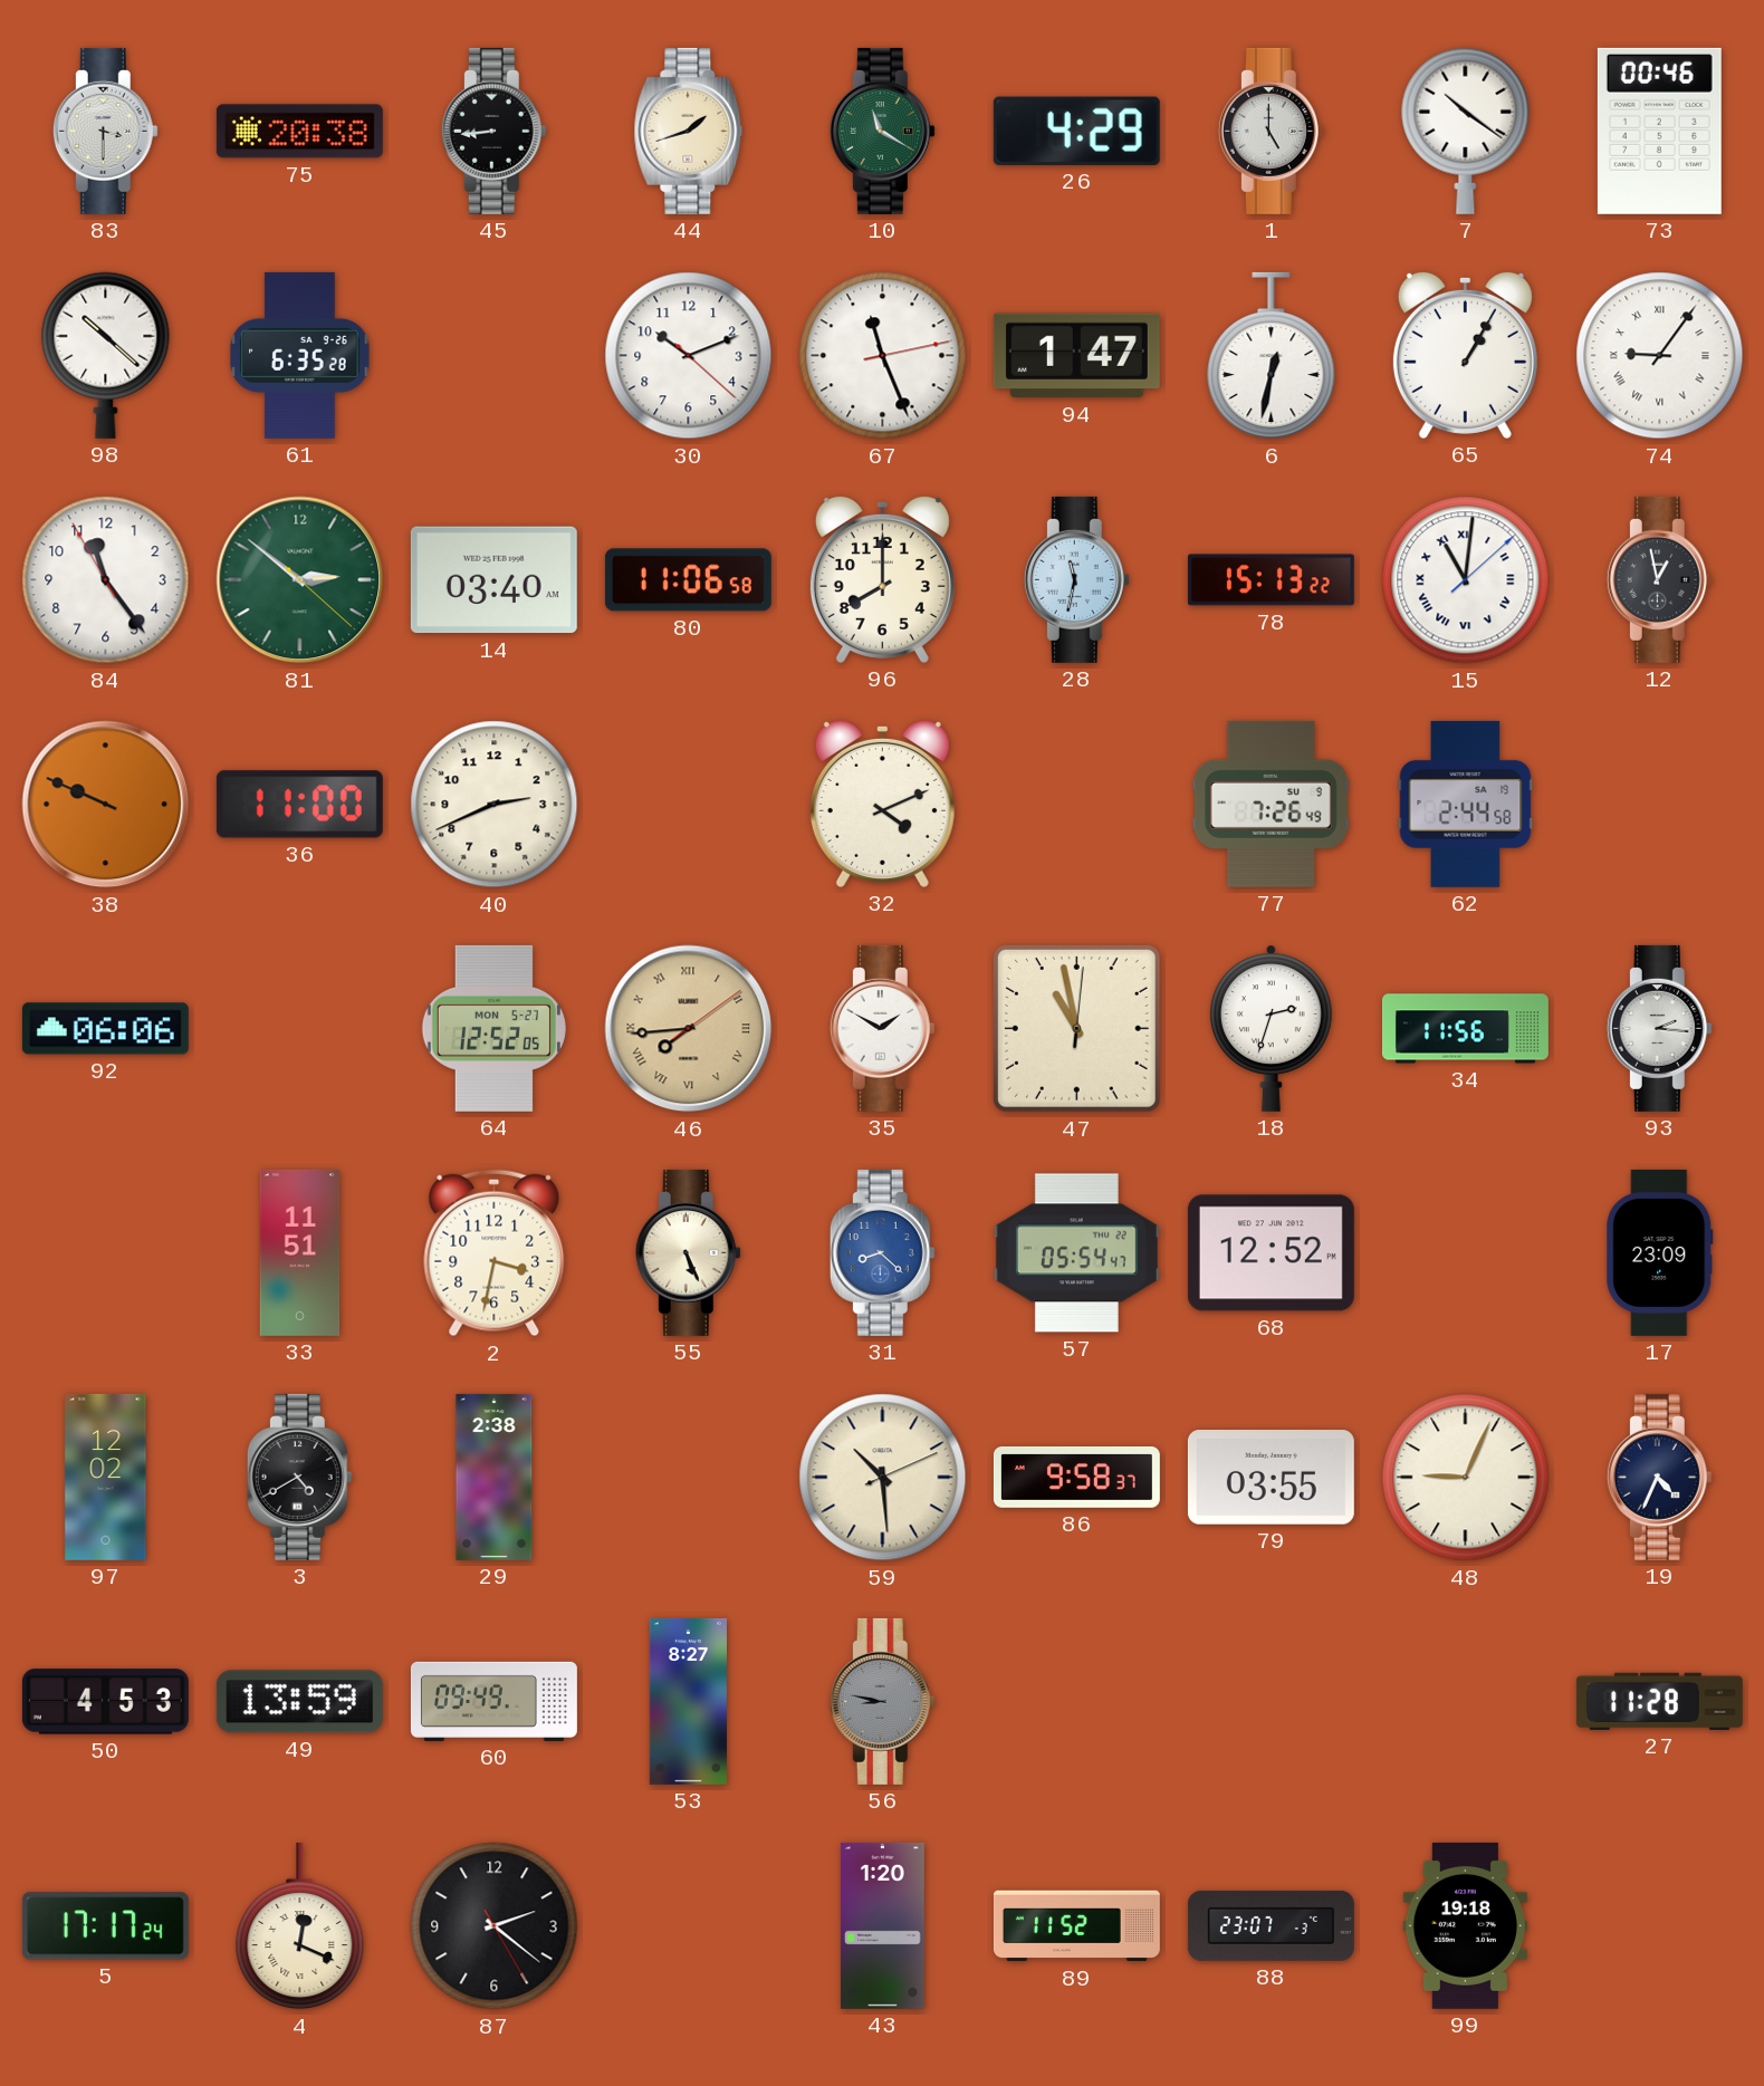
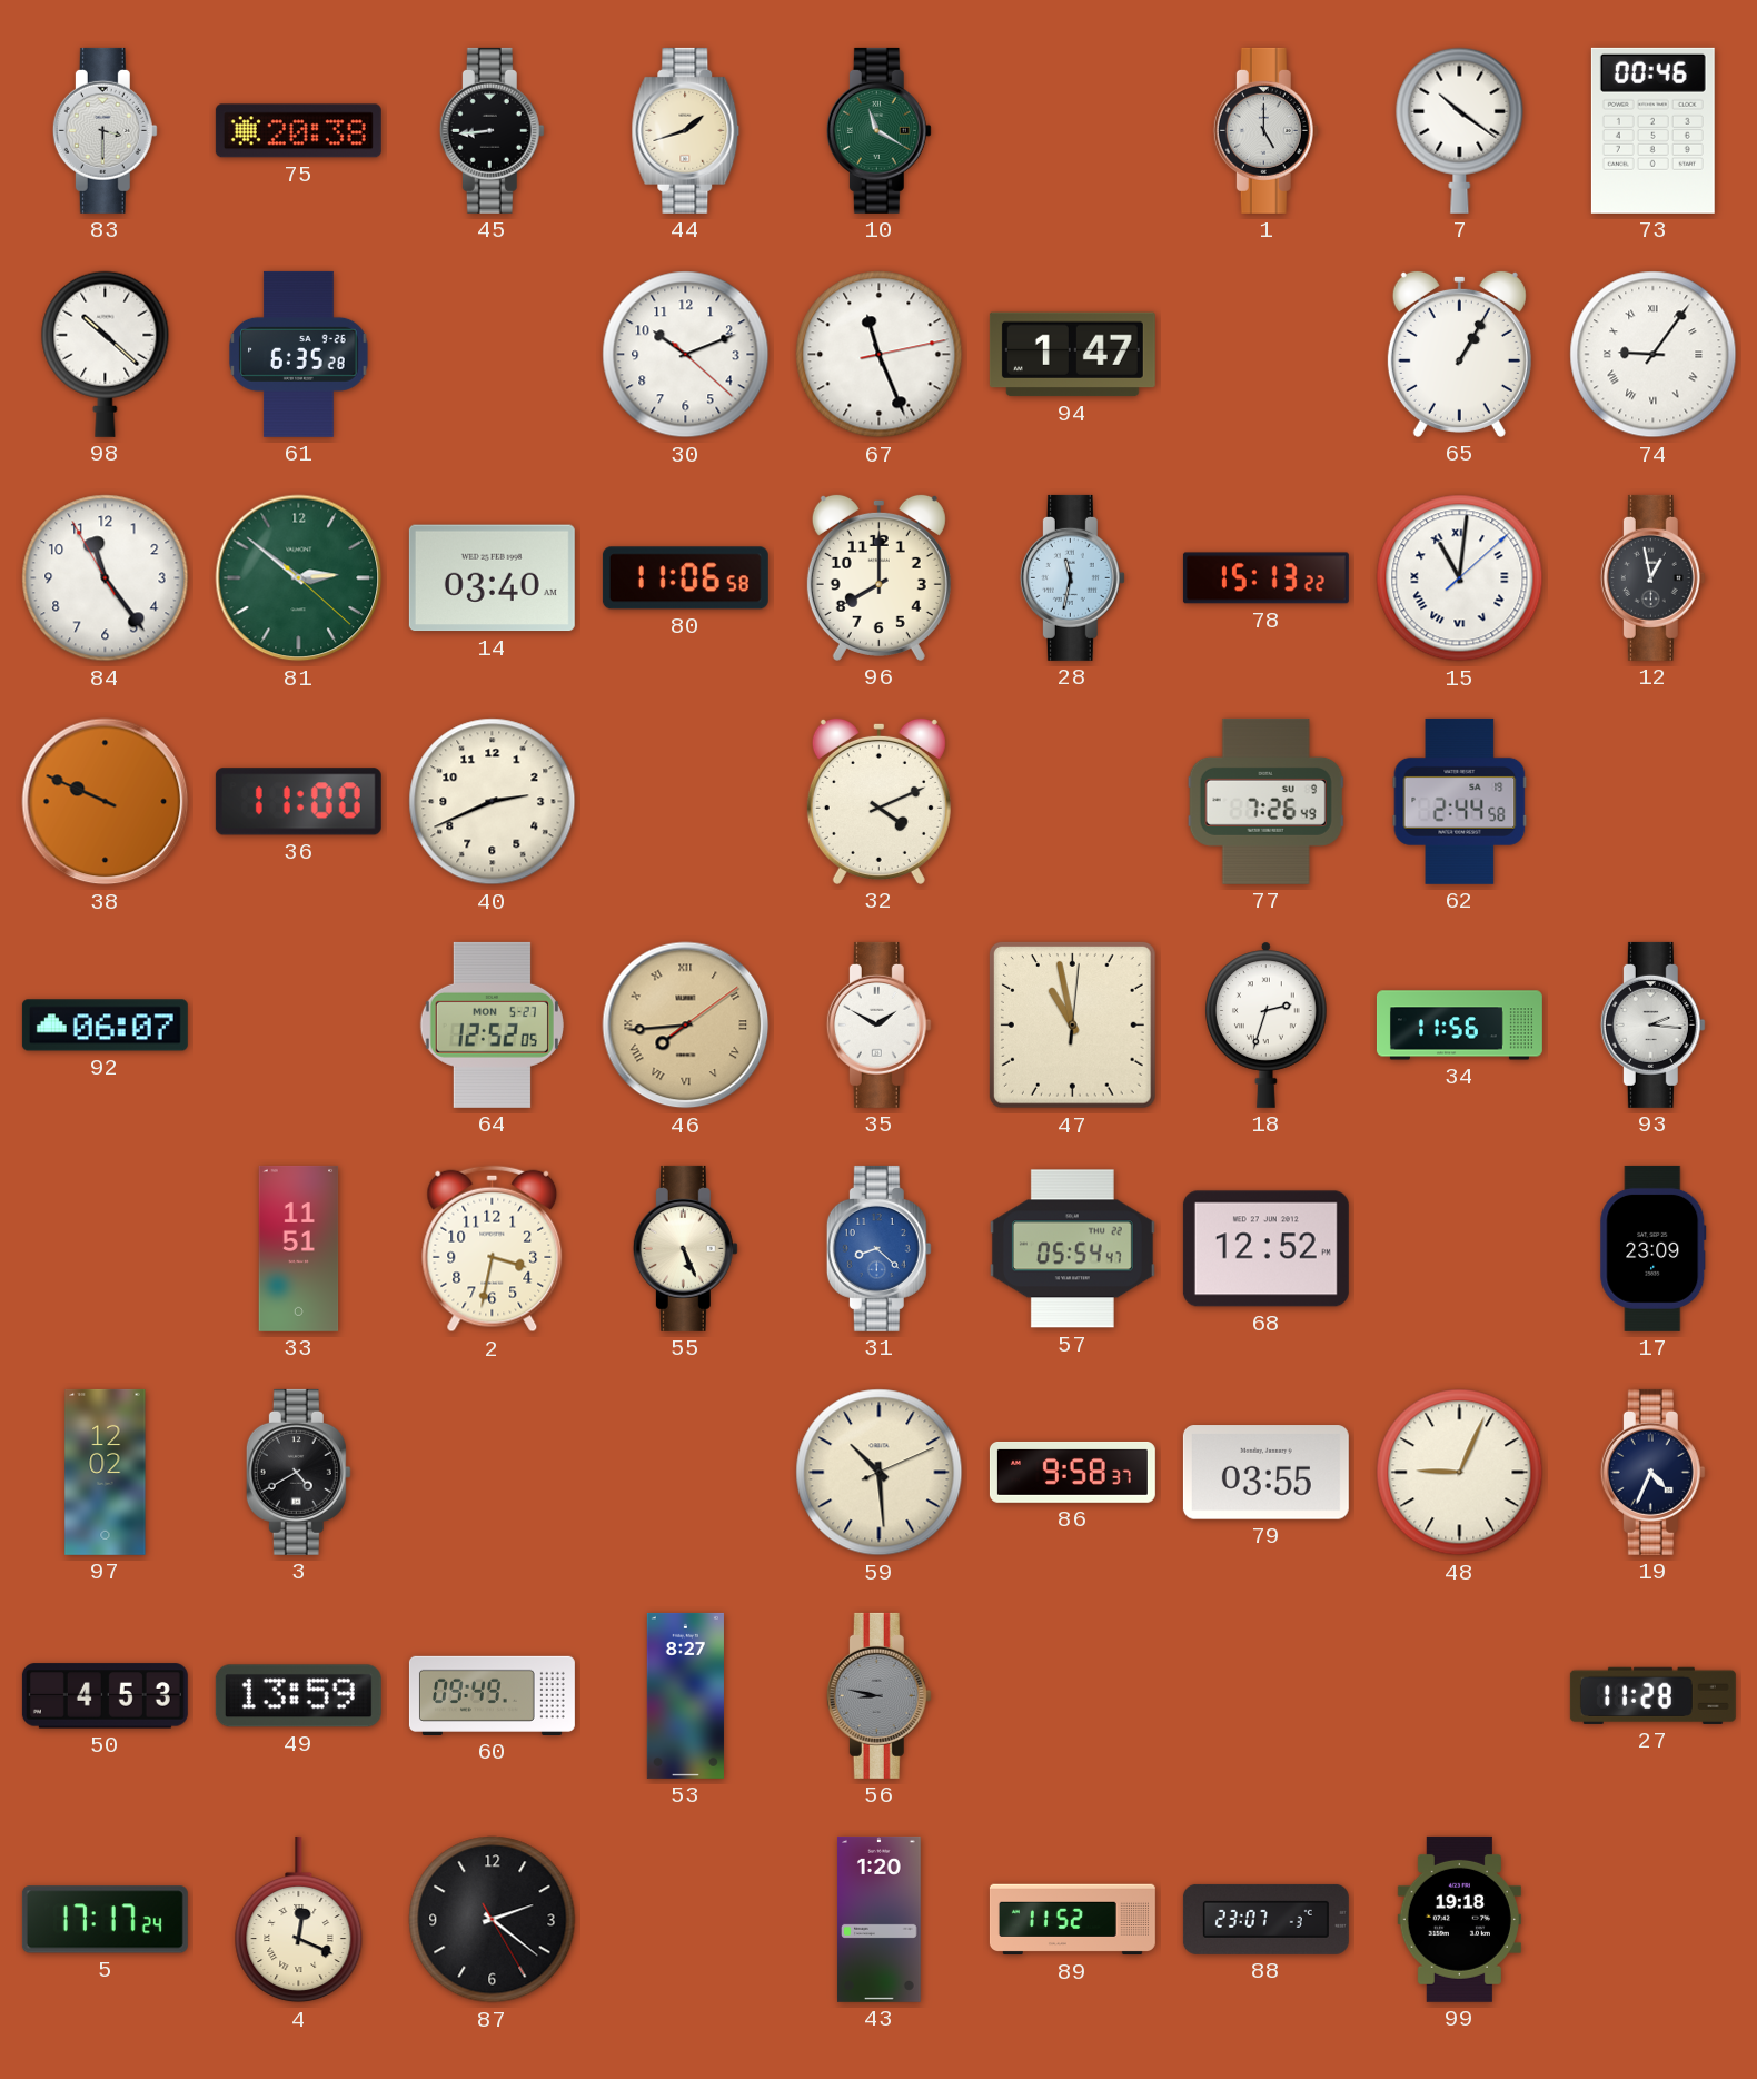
26: 4:29 -> none (1076, 131)
6: 12:32 -> none (1272, 356)
92: 06:06 -> 06:07 (105, 1026)
29: 2:38 -> none (495, 1477)
